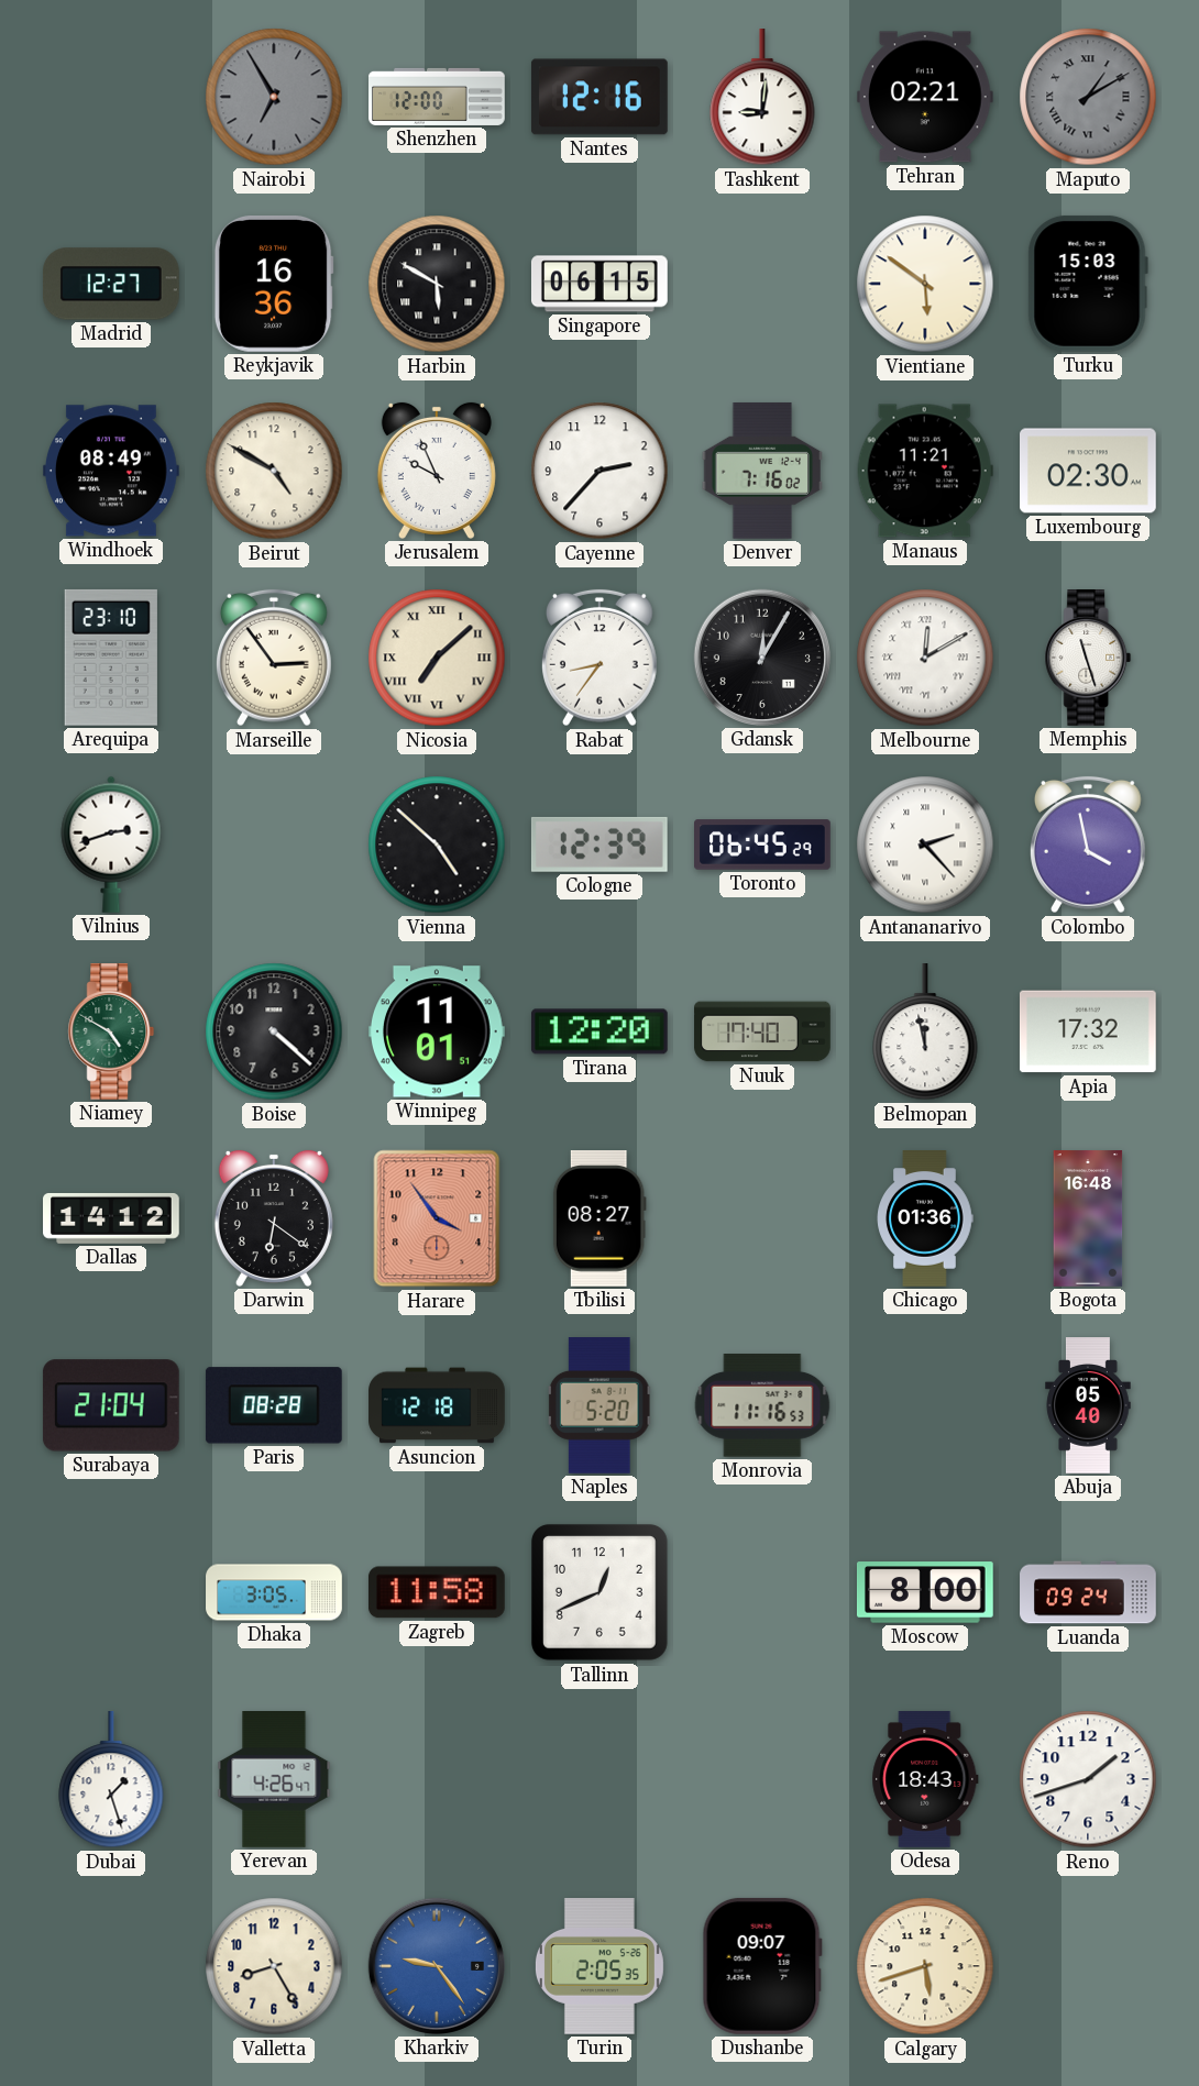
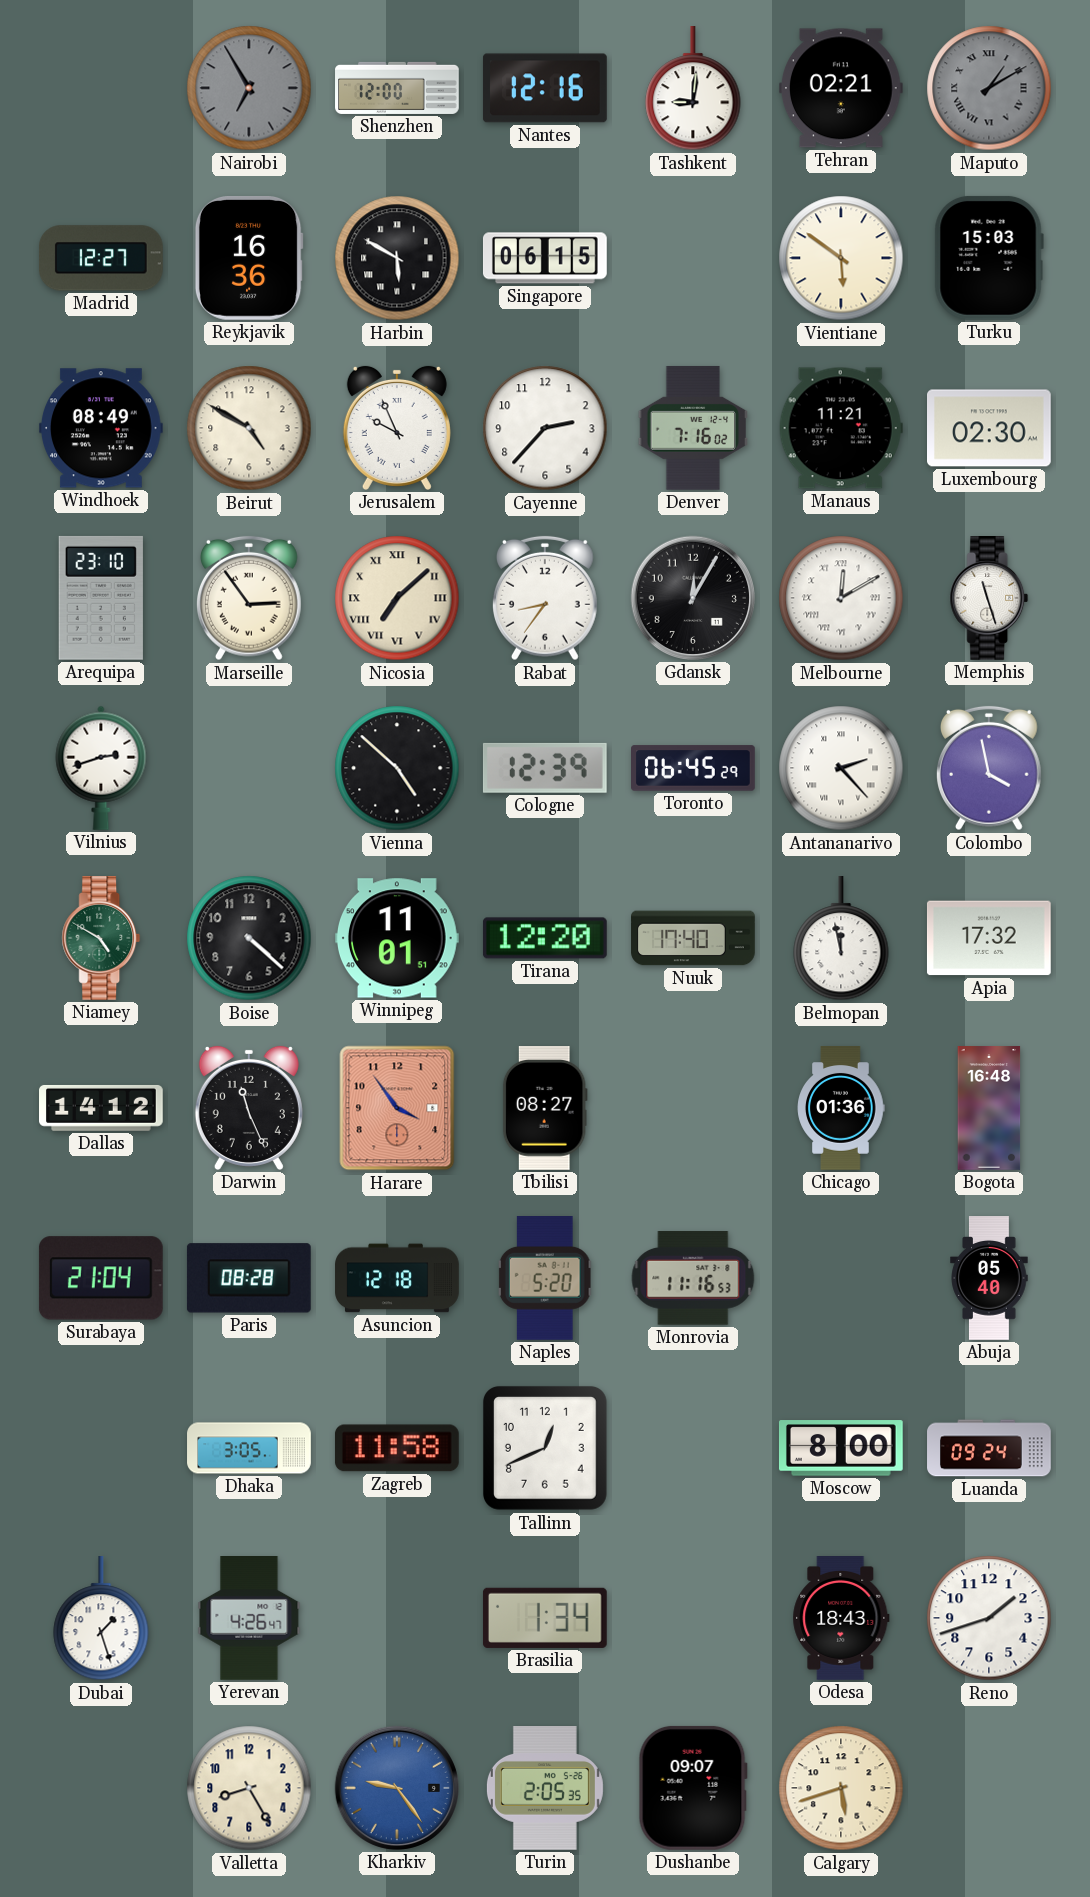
Darwin: 6:21 -> 11:26 (249, 1108)
Brasilia: none -> 1:34 (545, 1618)
